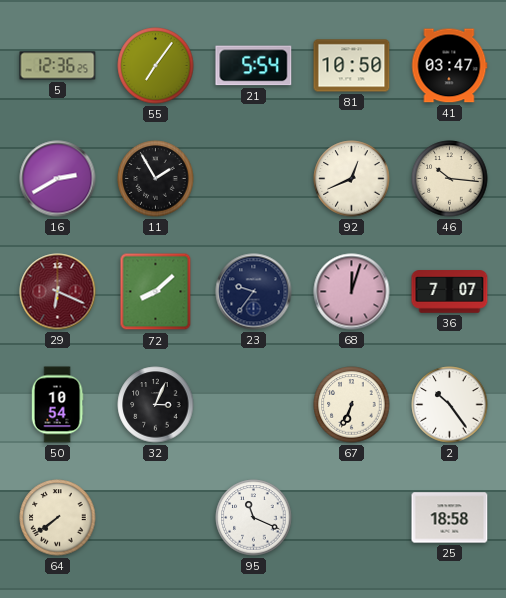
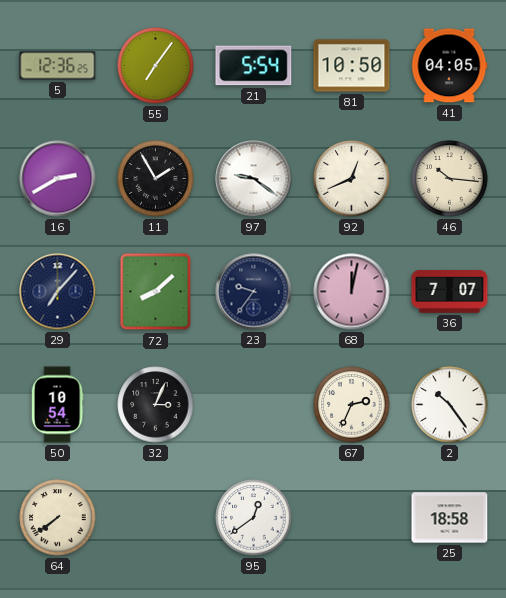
41: 03:47 -> 04:05 (449, 66)
97: none -> 9:21 (254, 179)
29: 6:19 -> 7:07 (58, 292)
29 dial: burgundy -> navy (58, 292)
68: 12:03 -> 12:02 (352, 292)
67: 6:34 -> 2:34 (352, 405)
95: 11:19 -> 12:39 (254, 518)
